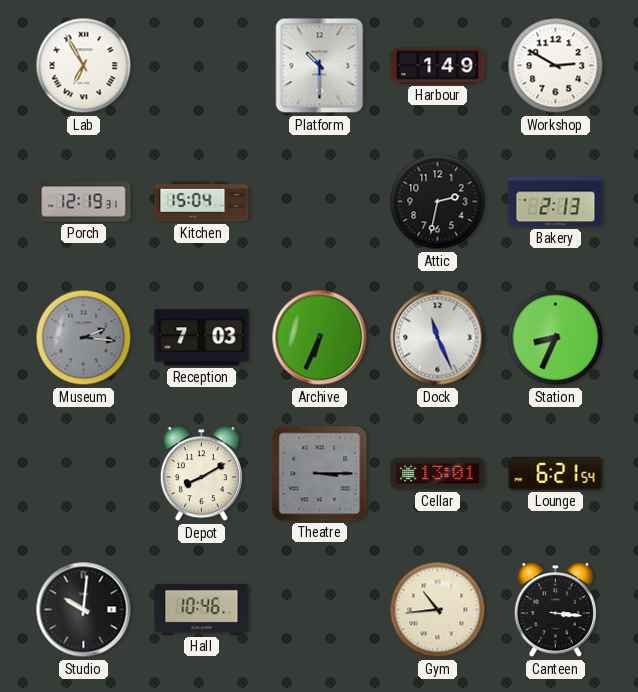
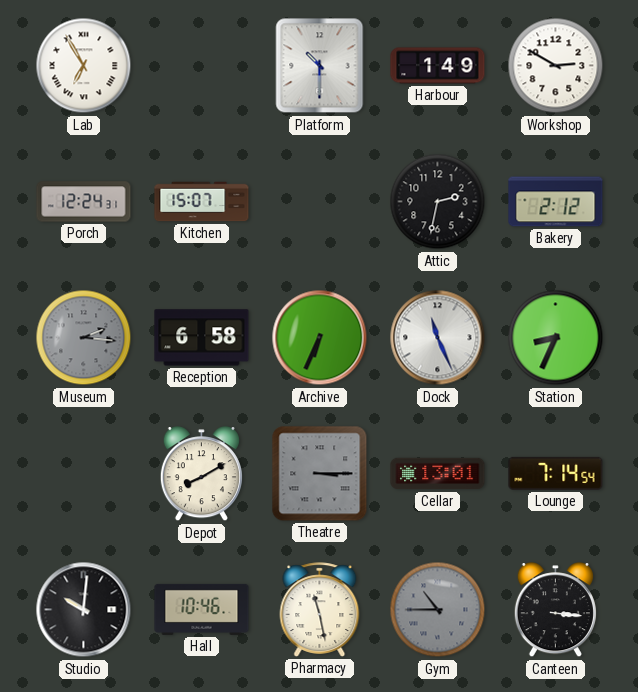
Porch: 12:19 -> 12:24 (84, 202)
Kitchen: 15:04 -> 15:07 (202, 202)
Bakery: 2:13 -> 2:12 (556, 202)
Reception: 7:03 -> 6:58 (202, 338)
Lounge: 6:21 -> 7:14 (556, 473)
Pharmacy: none -> 11:28 (320, 610)
Gym: 10:44 -> 10:45 (438, 610)
Gym dial: cream -> grey (438, 610)
